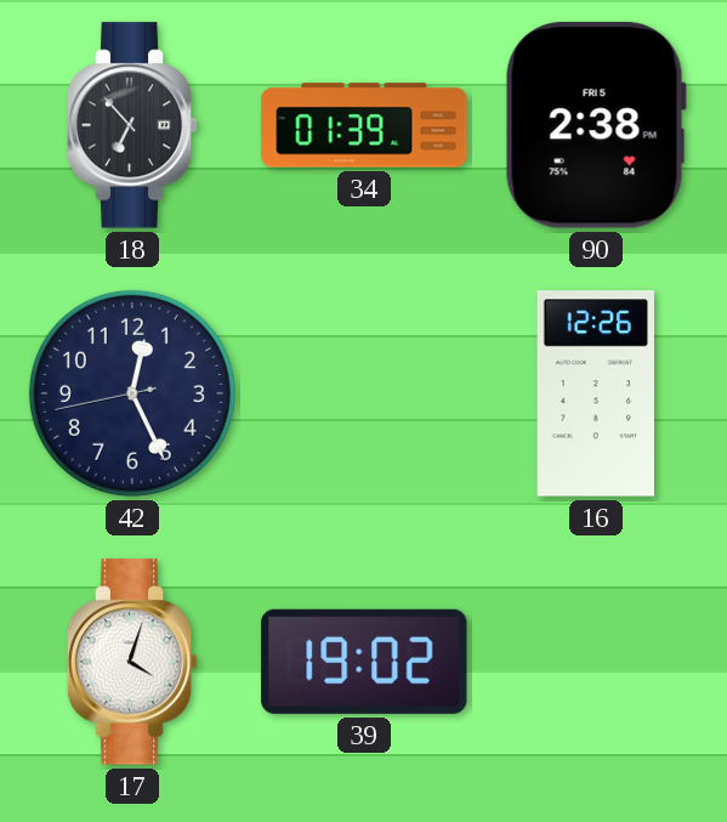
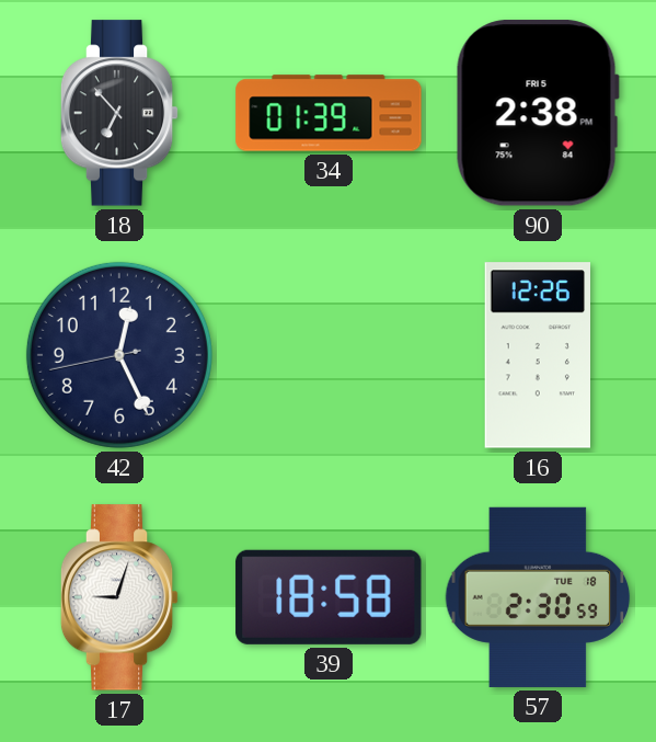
17: 4:03 -> 9:03 (119, 597)
39: 19:02 -> 18:58 (329, 597)
57: none -> 2:30 (538, 597)
